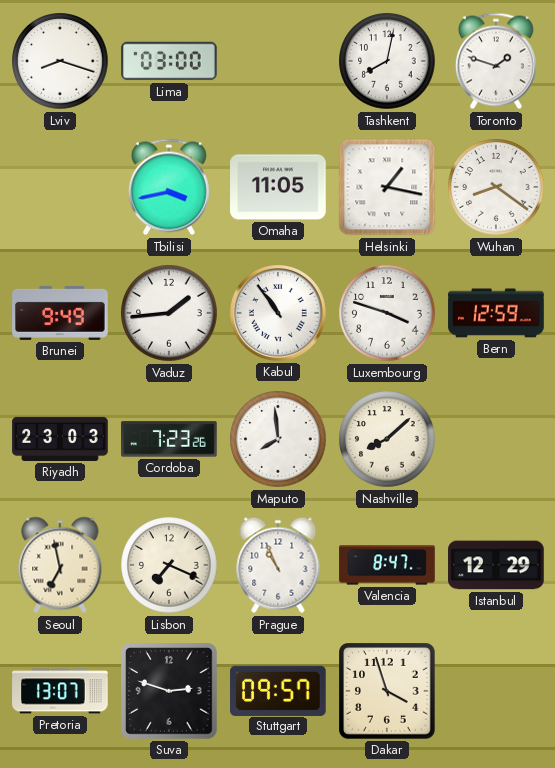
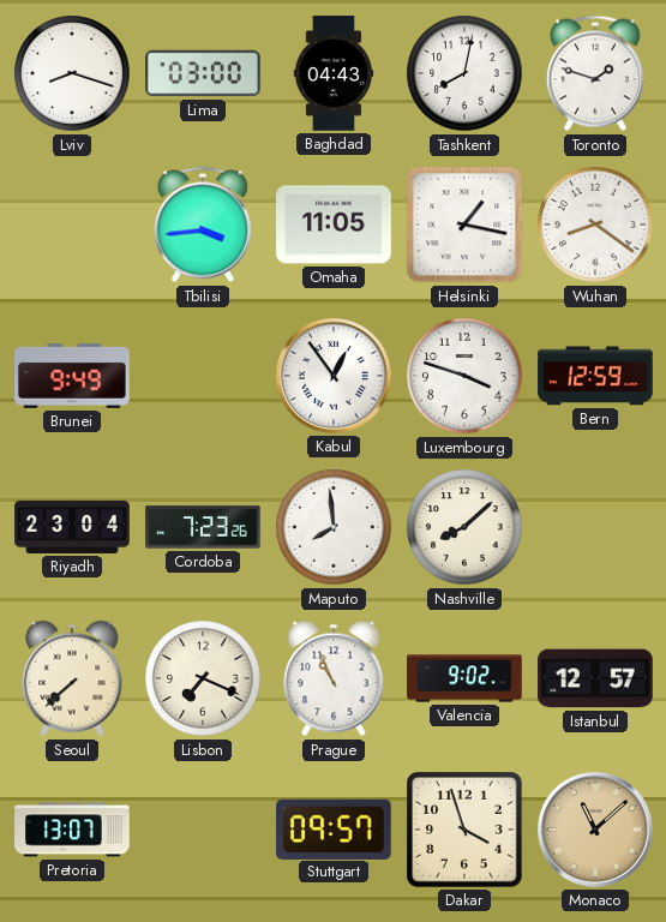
Baghdad: none -> 04:43 (334, 73)
Tbilisi: 3:43 -> 3:44 (203, 224)
Vaduz: 1:44 -> none (169, 313)
Kabul: 10:54 -> 12:54 (334, 376)
Riyadh: 23:03 -> 23:04 (72, 527)
Seoul: 6:58 -> 7:38 (72, 678)
Valencia: 8:47 -> 9:02 (464, 678)
Istanbul: 12:29 -> 12:57 (595, 678)
Suva: 2:48 -> none (169, 691)
Monaco: none -> 11:08 (595, 830)
